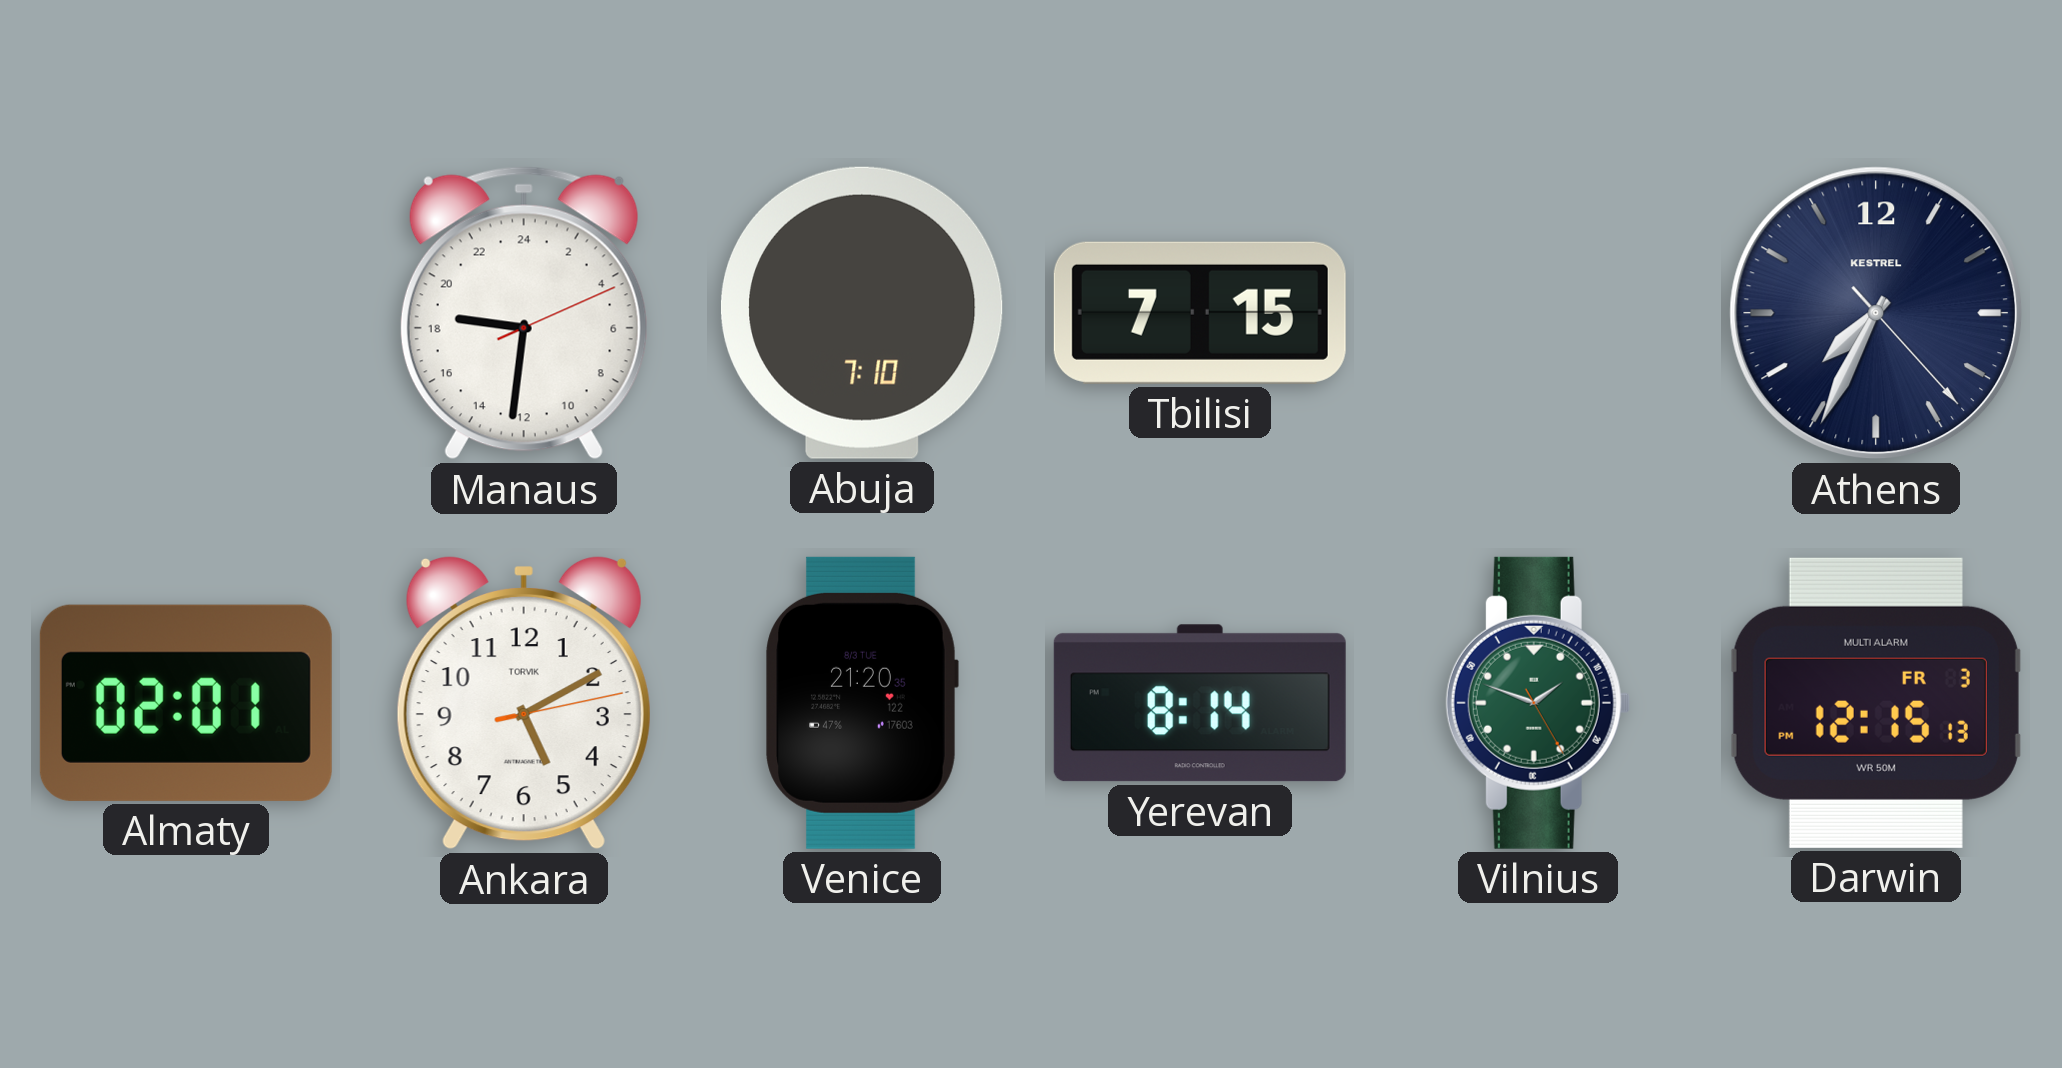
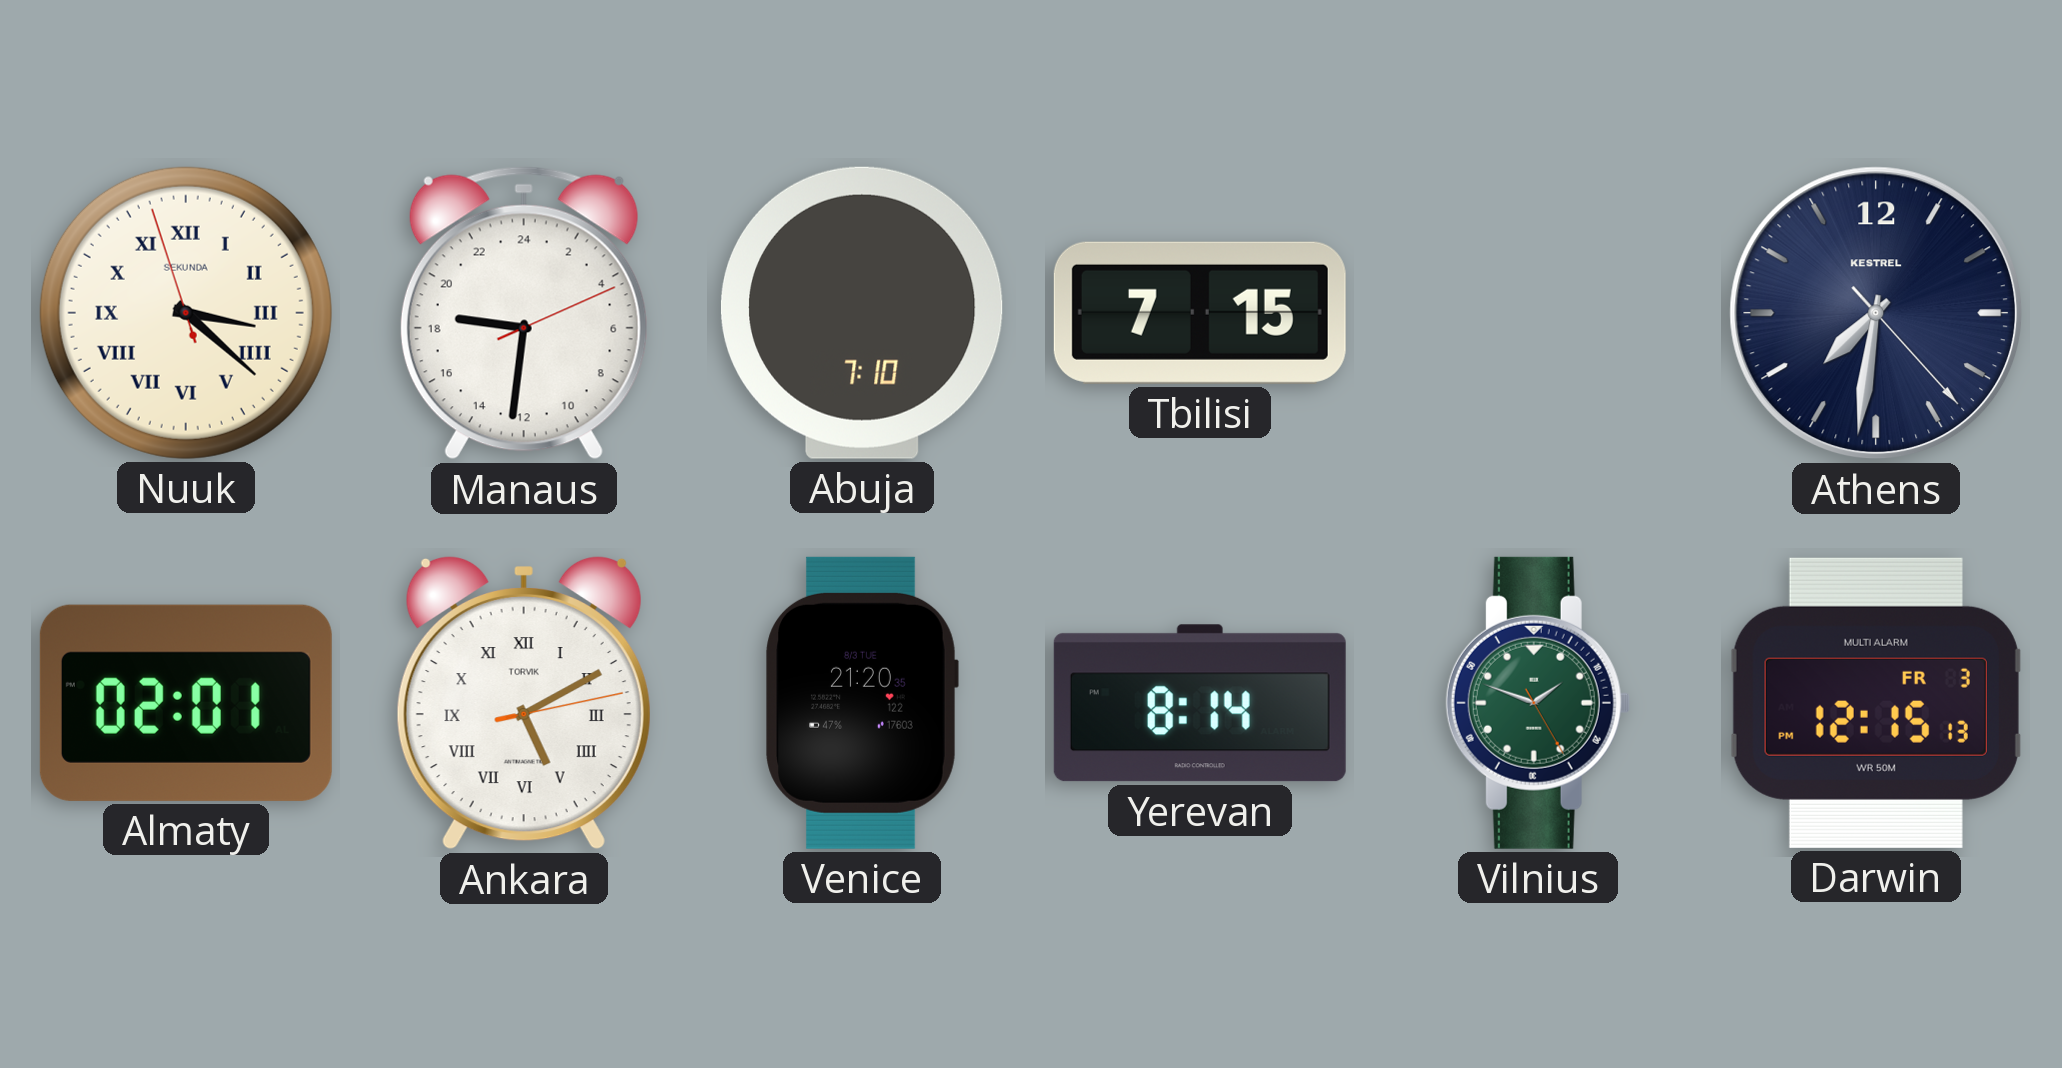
Nuuk: none -> 3:21 (186, 313)
Athens: 7:34 -> 7:31 (1876, 313)
Ankara numerals: Arabic -> Roman (524, 703)
